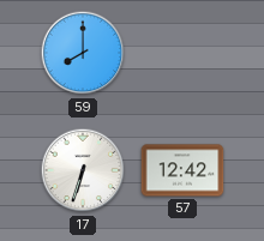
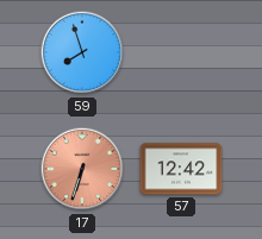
59: 8:00 -> 7:57 (82, 52)
17 dial: white -> salmon (82, 169)
